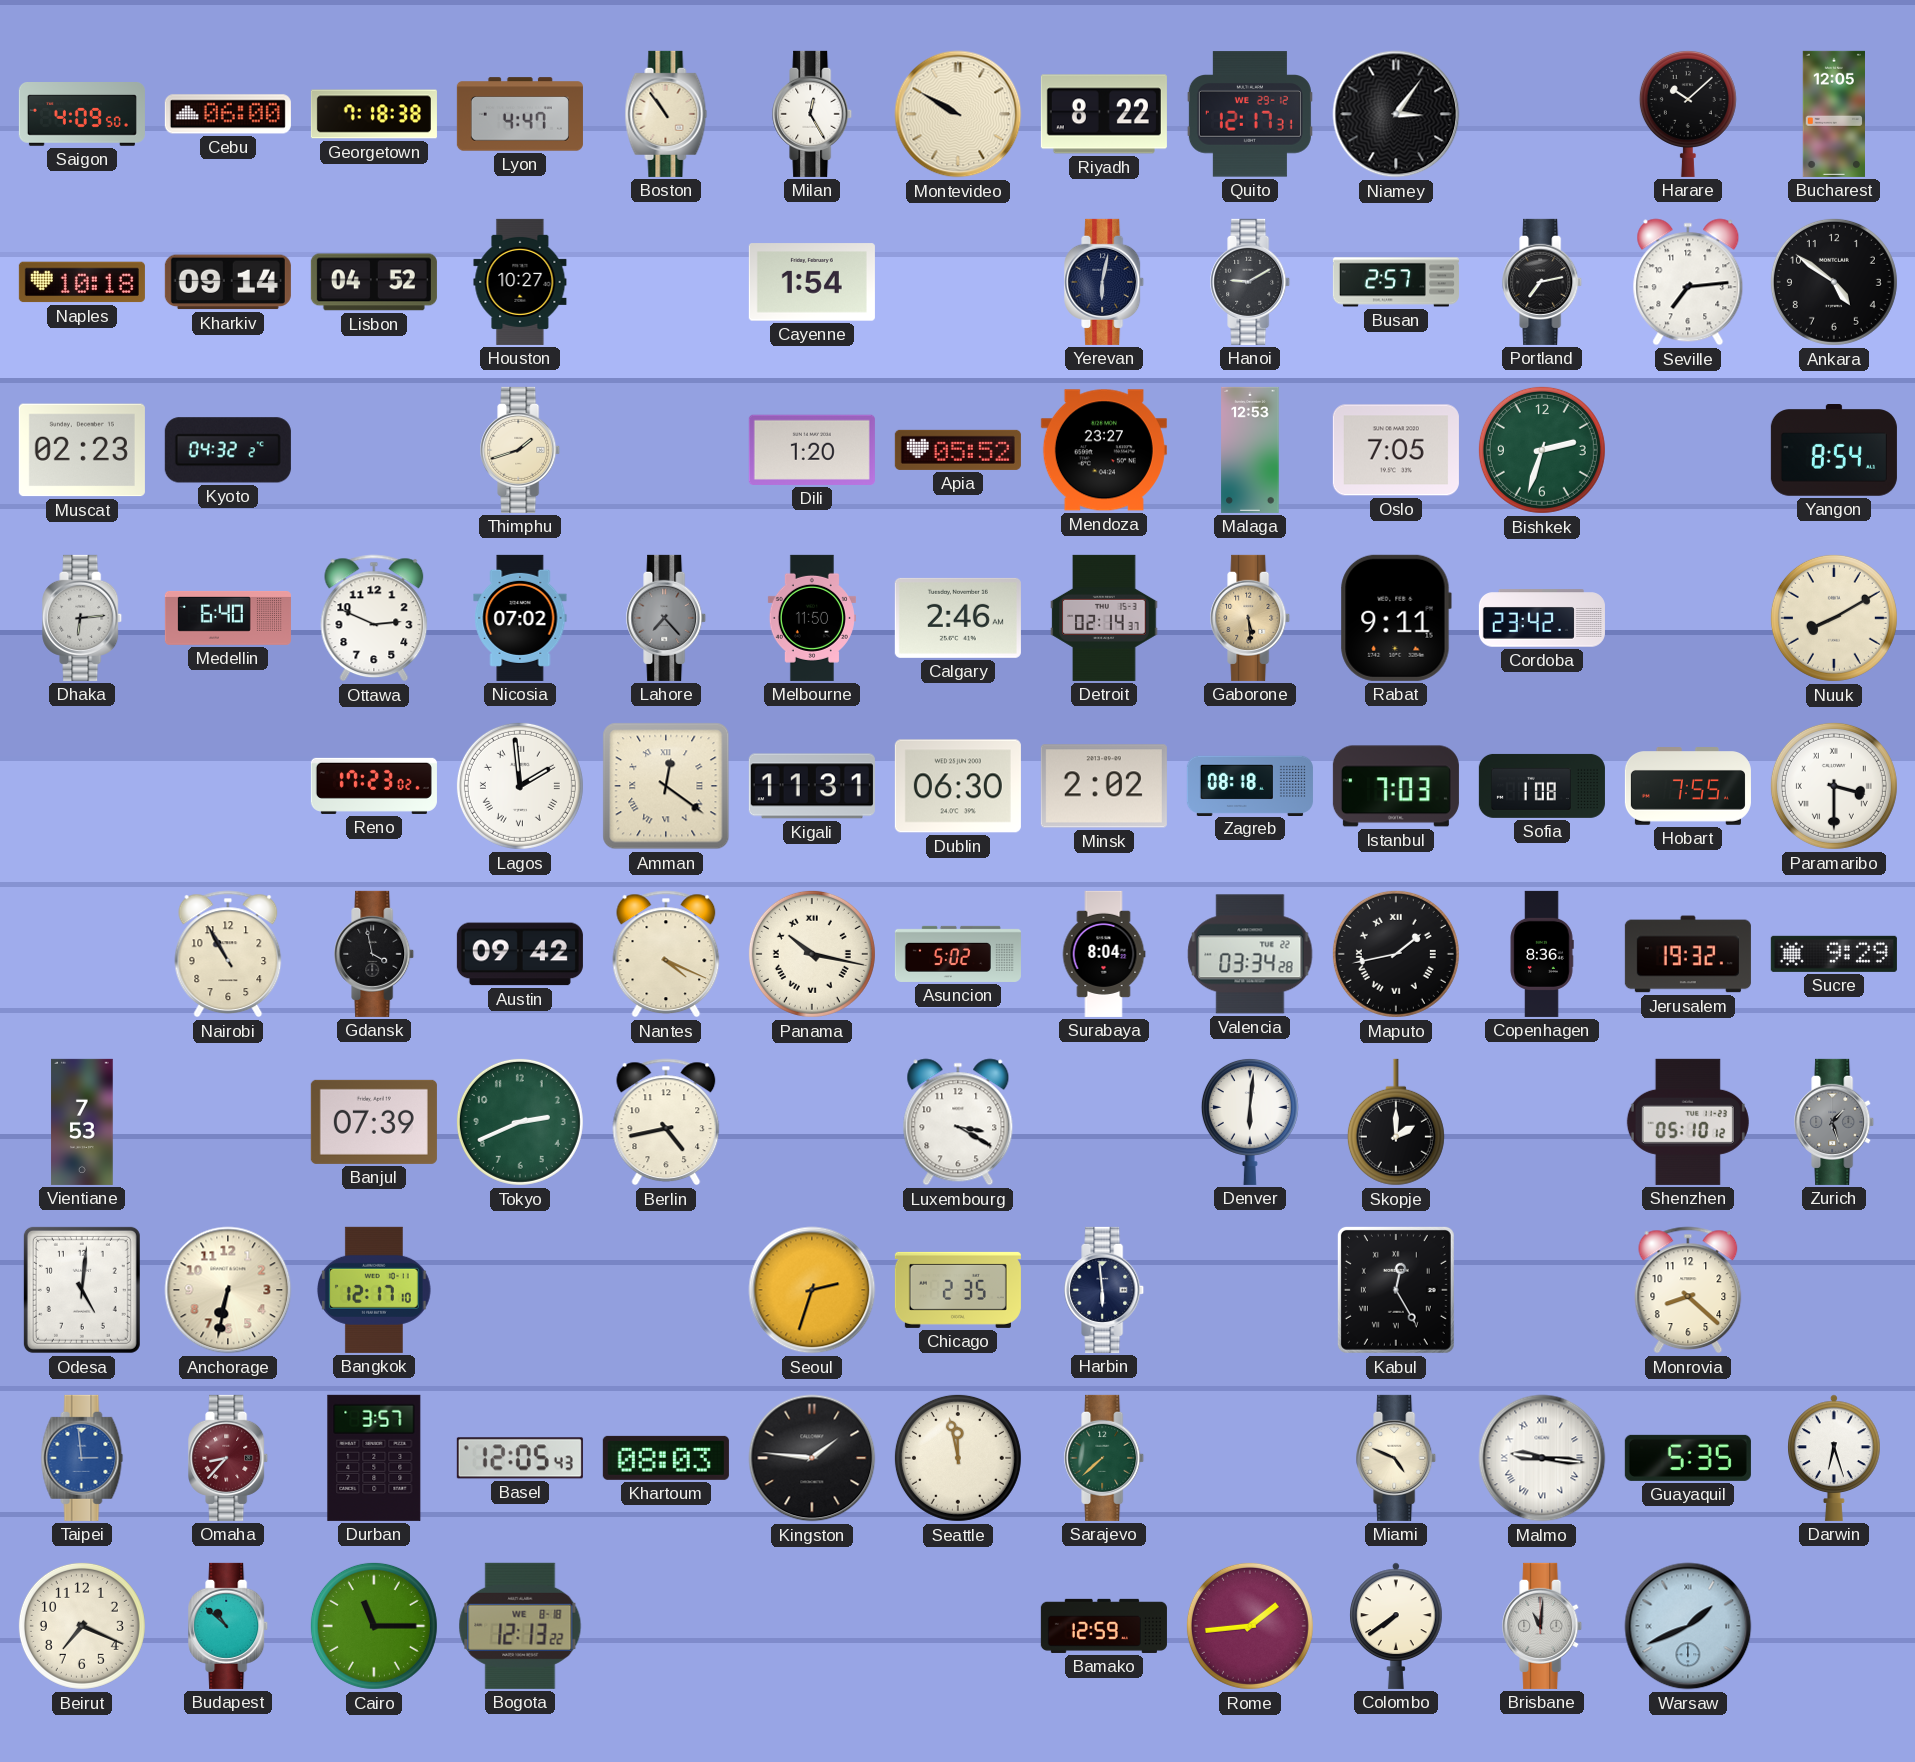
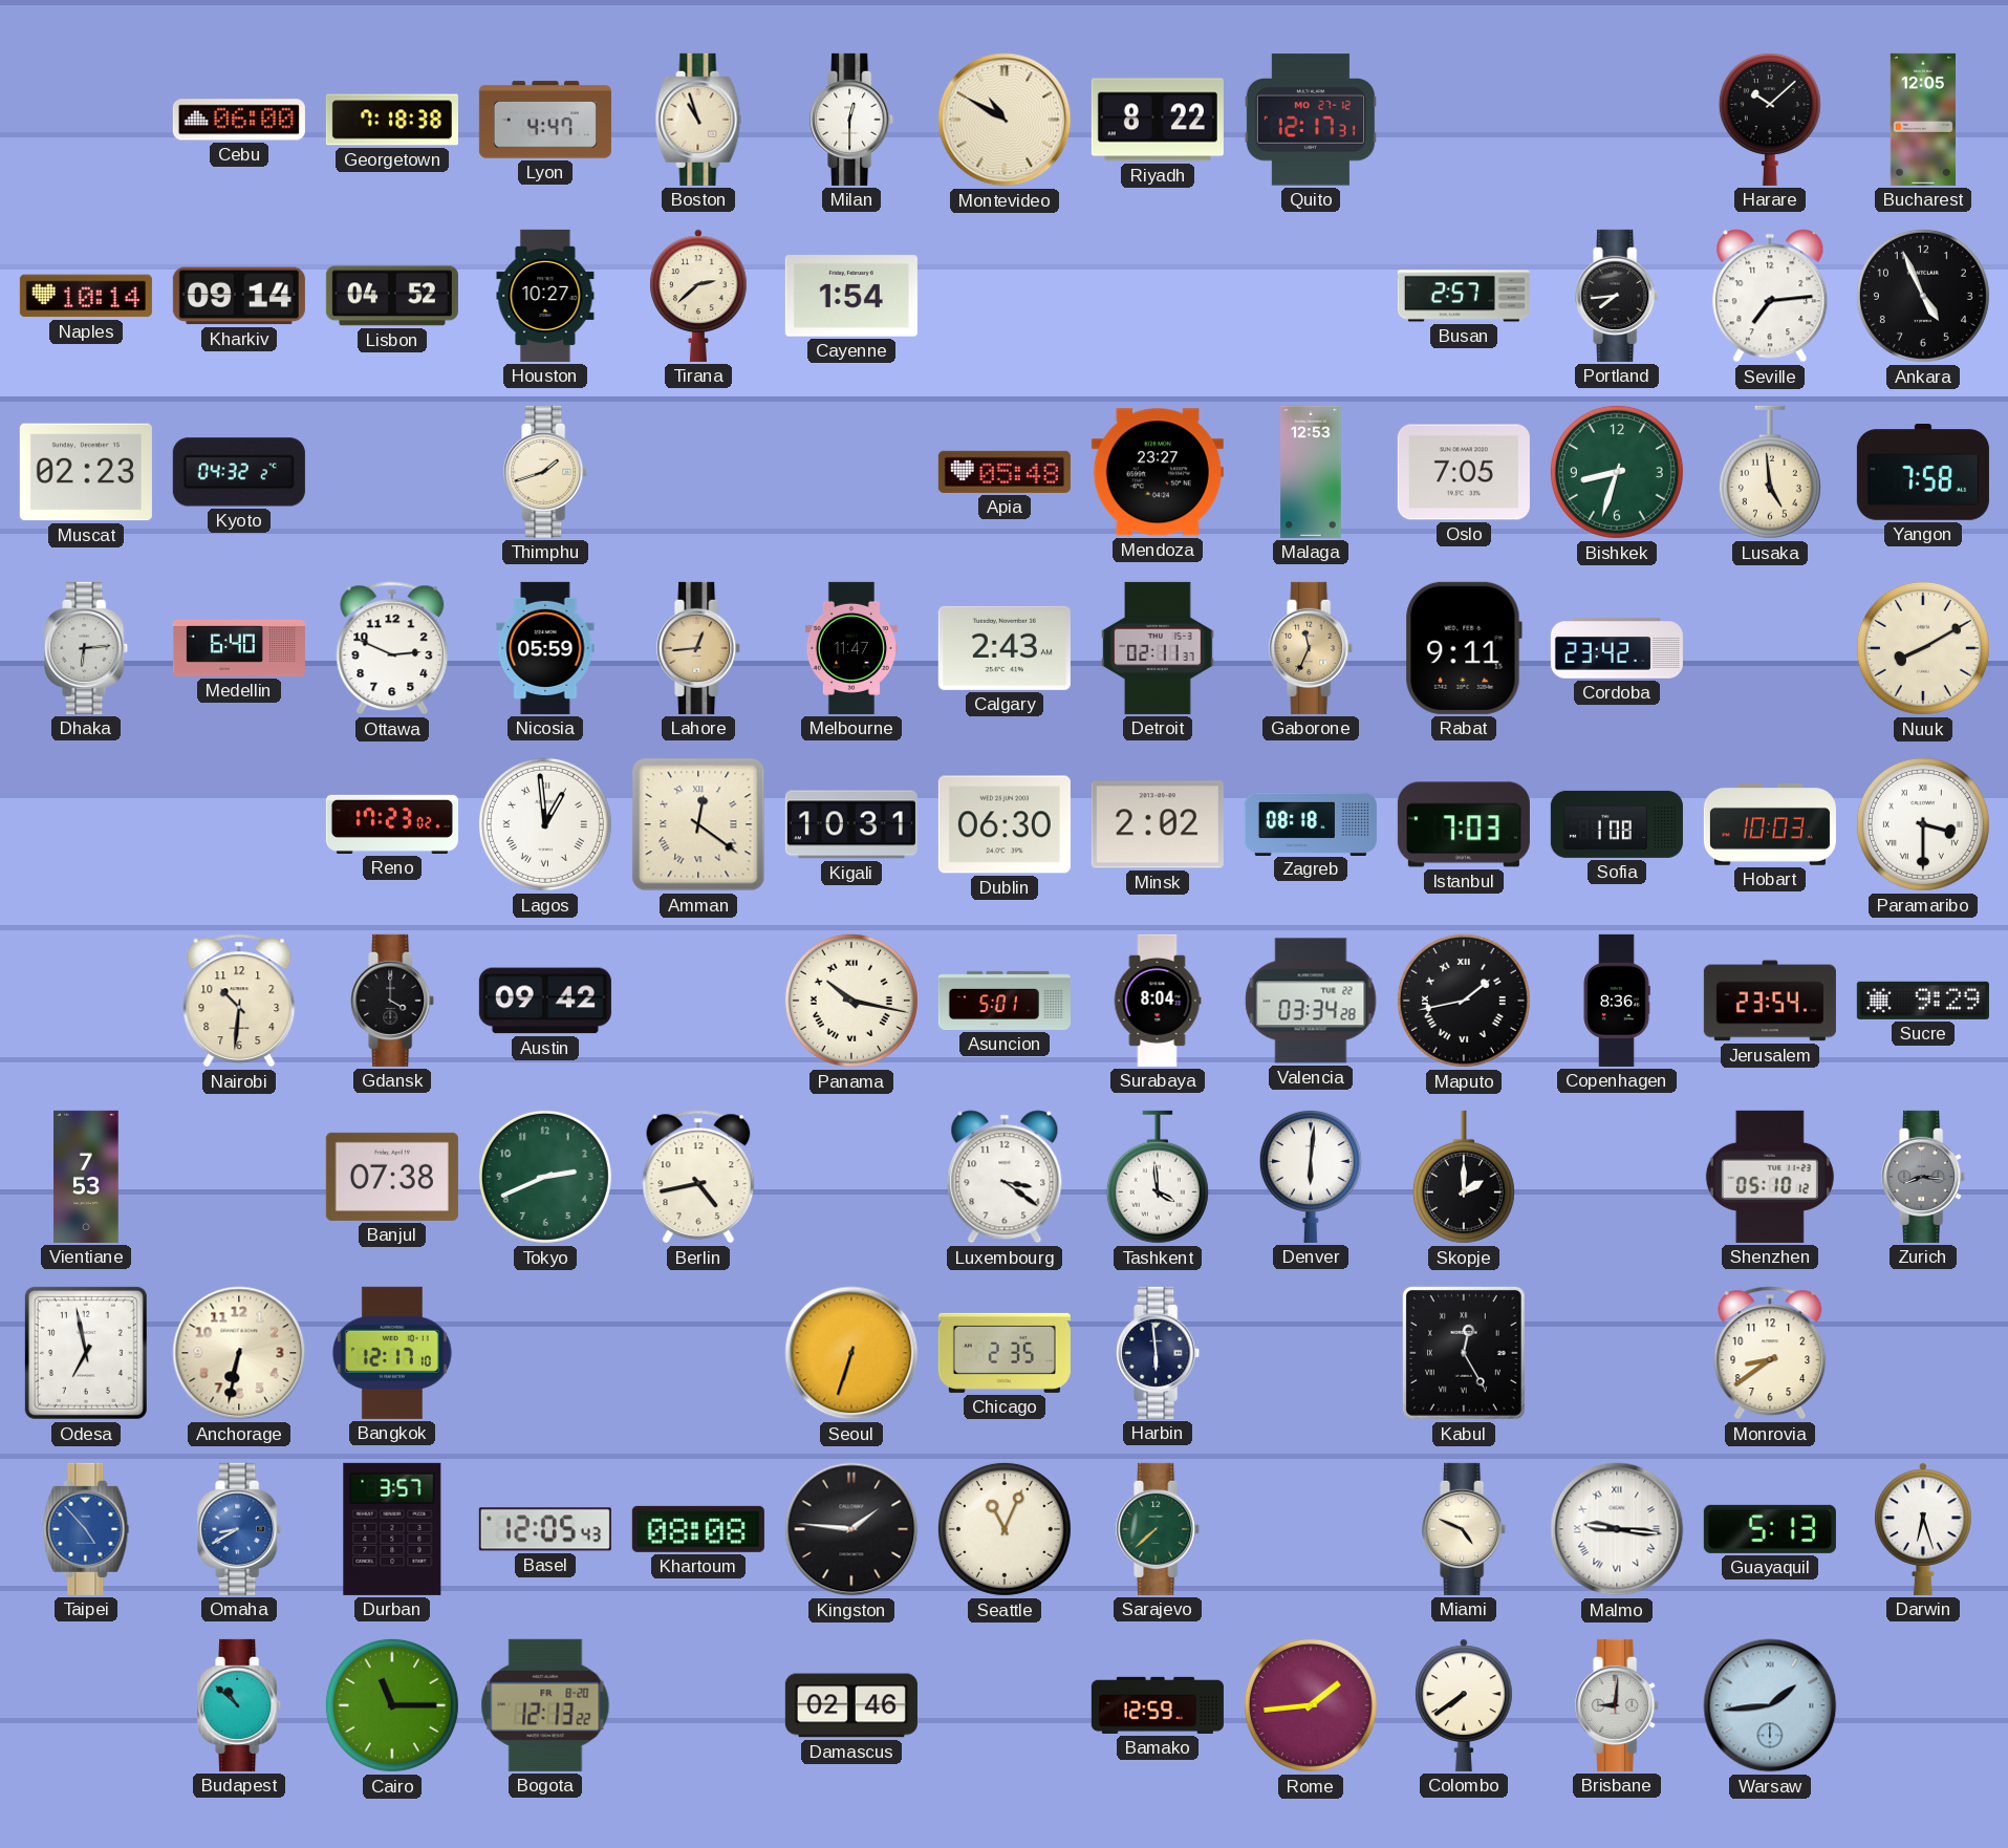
Saigon: 4:09 -> none (82, 114)
Boston: 10:54 -> 10:57 (698, 120)
Milan: 12:25 -> 12:30 (852, 120)
Montevideo: 9:50 -> 10:50 (1005, 120)
Quito date: WE 29-12 -> MO 27-12 (1311, 120)
Niamey: 3:06 -> none (1396, 114)
Naples: 10:18 -> 10:14 (86, 296)
Tirana: none -> 2:38 (698, 296)
Yerevan: 6:02 -> none (1105, 282)
Hanoi: 9:10 -> none (1251, 282)
Portland: 7:13 -> 7:44 (1618, 296)
Ankara: 4:51 -> 4:56 (1923, 296)
Dili: 1:20 -> none (812, 450)
Apia: 05:52 -> 05:48 (1005, 472)
Bishkek: 2:33 -> 8:33 (1617, 472)
Lusaka: none -> 4:59 (1770, 472)
Yangon: 8:54 -> 7:58 (1923, 473)
Nicosia: 07:02 -> 05:59 (545, 648)
Lahore: 7:23 -> 12:44 (699, 648)
Lahore dial: grey -> champagne (699, 648)
Melbourne: 11:50 -> 11:47 (851, 648)
Calgary: 2:46 -> 2:43 (1005, 648)
Detroit: 02:14 -> 02:11 (1158, 648)
Gaborone: 5:29 -> 11:34 (1312, 648)
Lagos: 1:59 -> 12:59 (545, 824)
Kigali: 11:31 -> 10:31 (851, 824)
Hobart: 7:55 -> 10:03 (1770, 824)
Nairobi: 10:55 -> 10:31 (239, 1001)
Gdansk: 3:58 -> 4:00 (393, 1001)
Nantes: 4:19 -> none (666, 954)
Asuncion: 5:02 -> 5:01 (1005, 1001)
Jerusalem: 19:32 -> 23:54 (1770, 1001)
Banjul: 07:39 -> 07:38 (392, 1177)
Luxembourg: 3:20 -> 3:21 (1005, 1177)
Tashkent: none -> 3:59 (1158, 1177)
Zurich: 1:27 -> 8:16 (1924, 1177)
Odesa: 5:01 -> 6:58 (86, 1353)
Seoul: 2:33 -> 6:33 (851, 1353)
Monrovia: 8:22 -> 8:39 (1770, 1353)
Taipei: 2:59 -> 4:53 (86, 1529)
Omaha: 8:37 -> 8:40 (240, 1529)
Omaha dial: burgundy -> blue (240, 1529)
Khartoum: 08:03 -> 08:08 (698, 1529)
Seattle: 11:58 -> 11:04 (1005, 1529)
Guayaquil: 5:35 -> 5:13 (1770, 1529)
Beirut: 7:19 -> none (82, 1626)
Bogota date: WE 8-18 -> FR 8-20 (545, 1705)
Damascus: none -> 02:46 (851, 1705)
Brisbane: 11:01 -> 9:01 (1618, 1705)
Warsaw: 1:41 -> 1:44 (1770, 1705)
